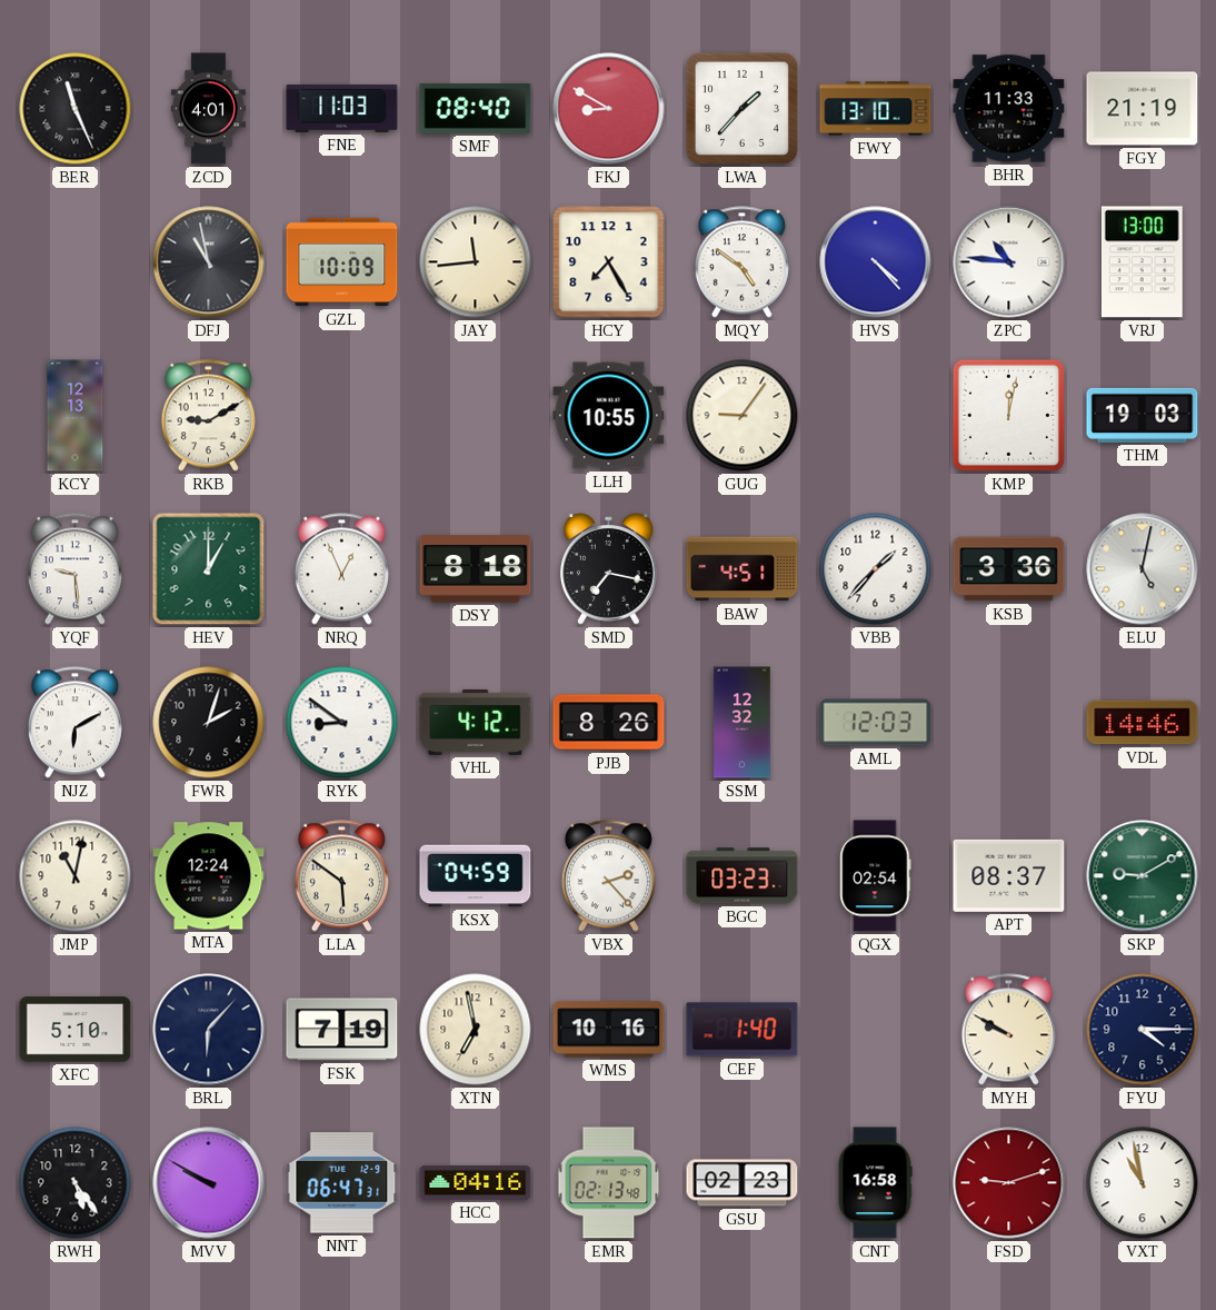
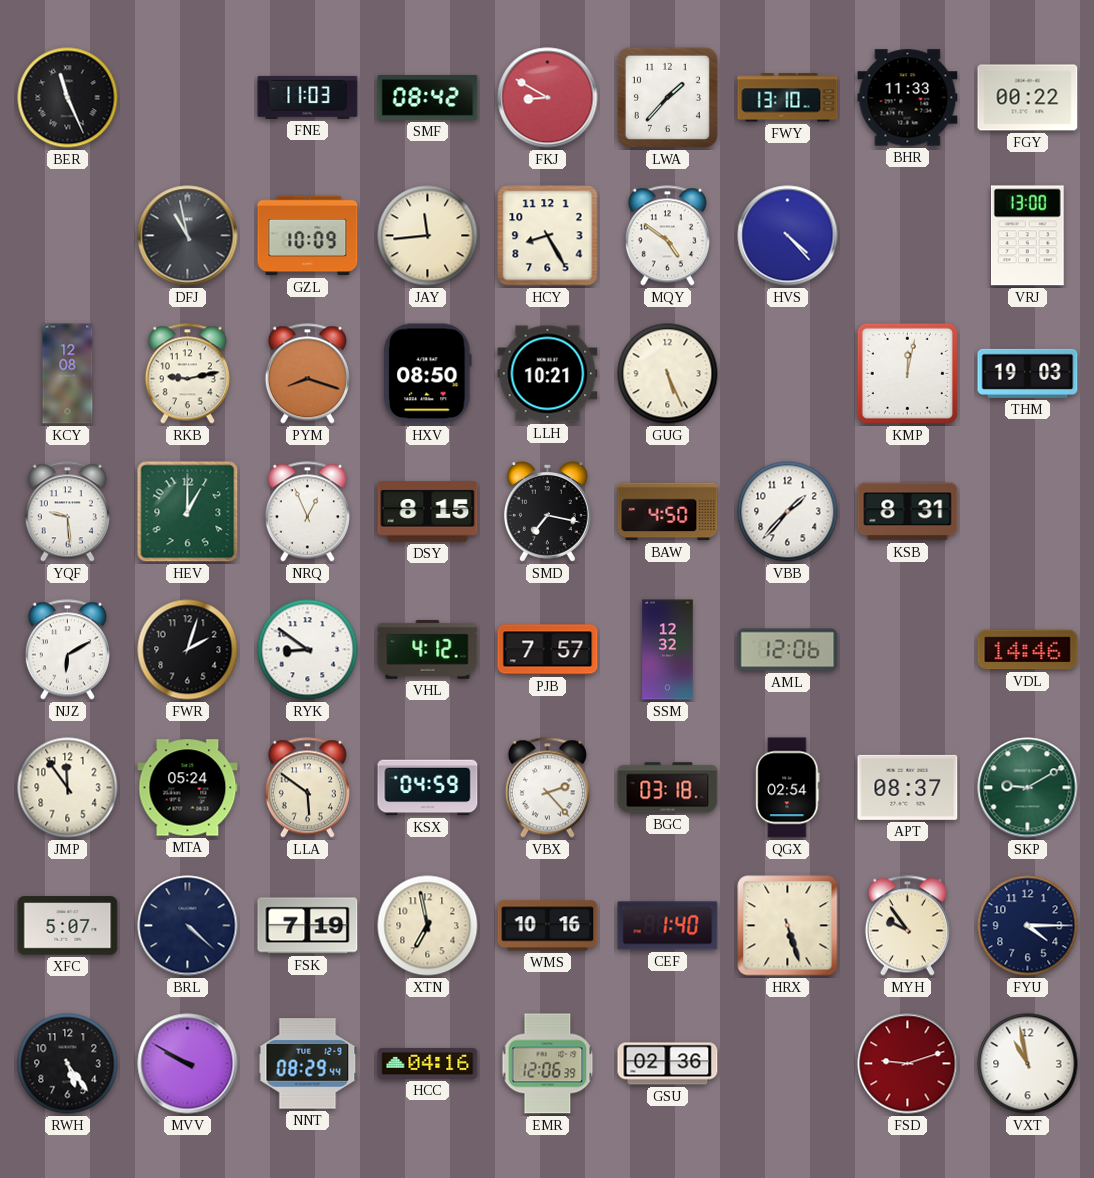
ZCD: 4:01 -> none (208, 109)
SMF: 08:40 -> 08:42 (428, 98)
FGY: 21:19 -> 00:22 (1028, 98)
HCY: 7:25 -> 8:25 (548, 236)
ZPC: 10:46 -> none (1009, 262)
KCY: 12:13 -> 12:08 (68, 374)
RKB: 9:10 -> 9:13 (187, 374)
PYM: none -> 8:18 (307, 374)
HXV: none -> 08:50 (428, 374)
LLH: 10:55 -> 10:21 (548, 374)
GUG: 9:06 -> 5:26 (668, 374)
DSY: 8:18 -> 8:15 (428, 512)
BAW: 4:51 -> 4:50 (668, 512)
KSB: 3:36 -> 8:31 (908, 512)
ELU: 5:02 -> none (1143, 569)
PJB: 8:26 -> 7:57 (548, 650)
AML: 12:03 -> 12:06 (788, 650)
JMP: 11:02 -> 11:54 (68, 788)
MTA: 12:24 -> 05:24 (188, 788)
BGC: 03:23 -> 03:18 (668, 788)
XFC: 5:10 -> 5:07 (68, 926)
BRL: 6:07 -> 4:22 (188, 926)
HRX: none -> 5:27 (788, 926)
MYH: 9:50 -> 9:54 (907, 926)
NNT: 06:47 -> 08:29 (308, 1064)
EMR: 02:13 -> 12:06 (548, 1064)
GSU: 02:23 -> 02:36 (668, 1064)
CNT: 16:58 -> none (875, 1183)
